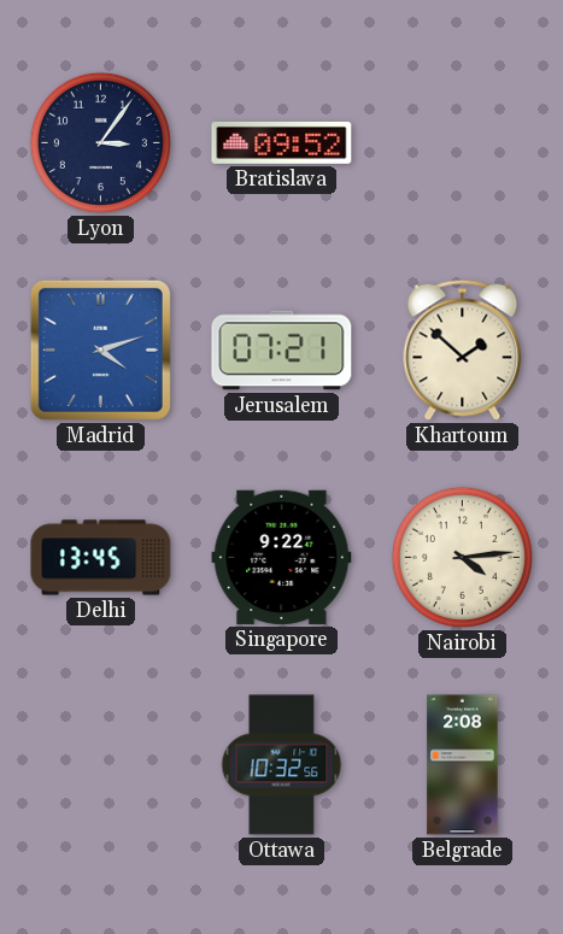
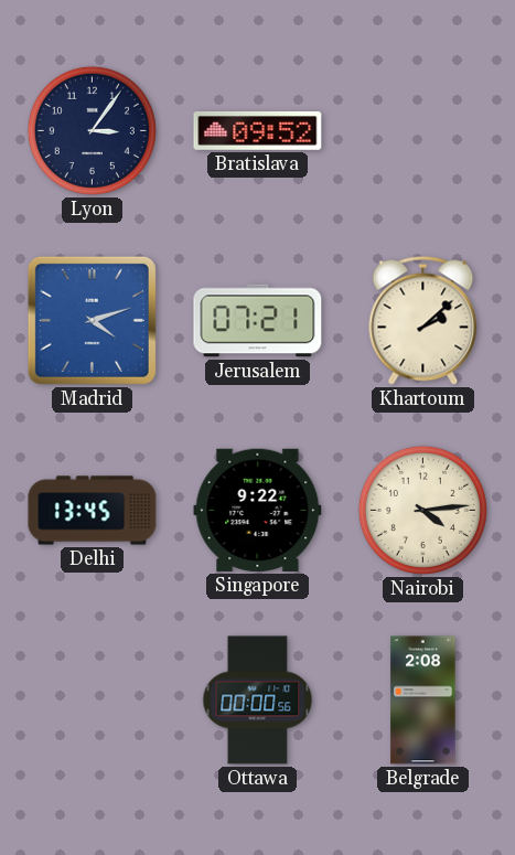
Khartoum: 1:52 -> 2:08 (423, 320)
Ottawa: 10:32 -> 00:00 (258, 701)
